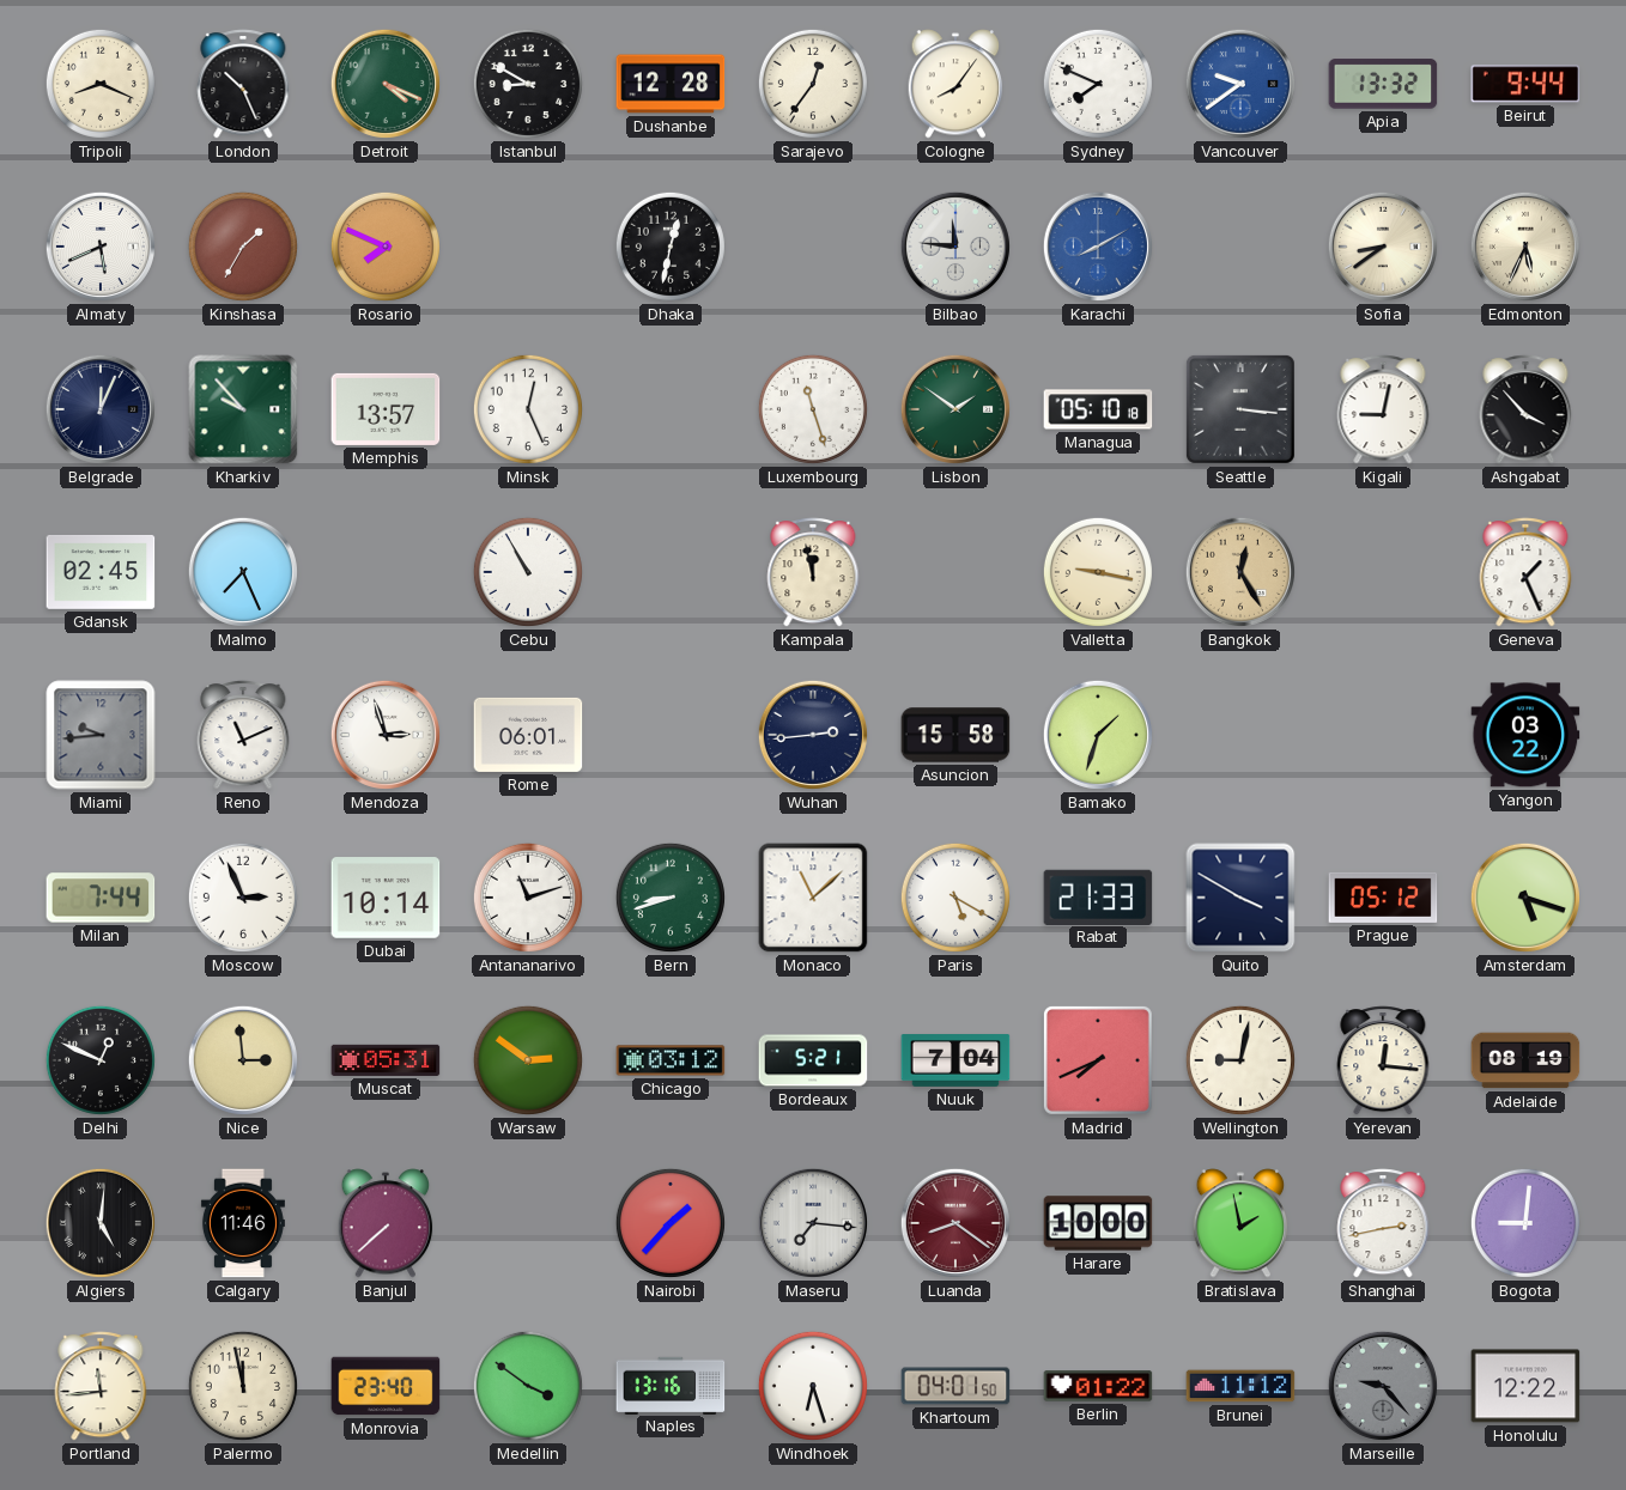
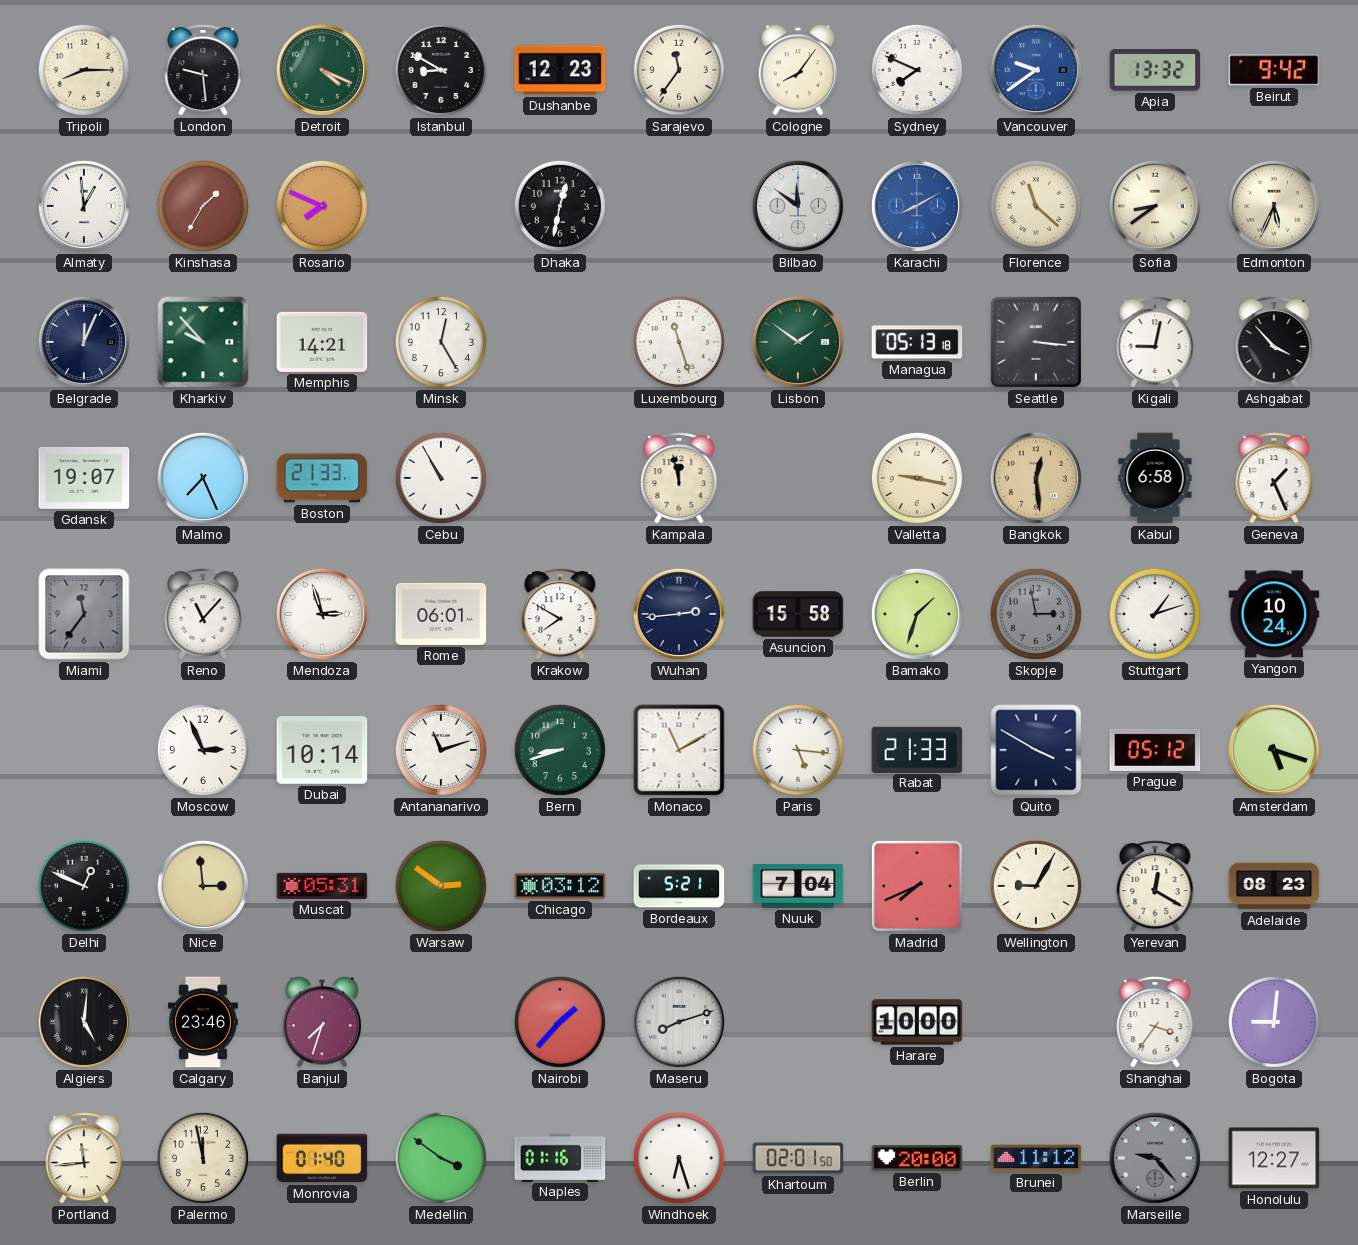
Tripoli: 8:19 -> 8:15 (84, 70)
London: 10:26 -> 9:29 (203, 70)
Dushanbe: 12:28 -> 12:23 (560, 70)
Sarajevo: 12:36 -> 11:36 (679, 70)
Beirut: 9:44 -> 9:42 (1274, 70)
Almaty: 5:41 -> 12:59 (84, 206)
Bilbao: 11:46 -> 11:51 (798, 206)
Florence: none -> 11:22 (1036, 206)
Memphis: 13:57 -> 14:21 (322, 342)
Minsk: 12:26 -> 12:25 (441, 342)
Managua: 05:10 -> 05:13 (917, 342)
Gdansk: 02:45 -> 19:07 (84, 478)
Boston: none -> 21:33 (322, 478)
Bangkok: 12:25 -> 12:29 (1036, 478)
Kabul: none -> 6:58 (1155, 478)
Miami: 9:44 -> 11:36 (84, 614)
Reno: 11:11 -> 11:07 (203, 614)
Krakow: none -> 7:50 (560, 614)
Skopje: none -> 2:58 (1036, 614)
Stuttgart: none -> 1:12 (1155, 614)
Yangon: 03:22 -> 10:24 (1274, 614)
Milan: 7:44 -> none (101, 898)
Monaco: 11:08 -> 11:10 (679, 750)
Paris: 5:20 -> 5:16 (798, 750)
Wellington: 9:02 -> 9:05 (1036, 886)
Yerevan: 12:16 -> 12:20 (1155, 886)
Adelaide: 08:19 -> 08:23 (1274, 886)
Calgary: 11:46 -> 23:46 (203, 1022)
Banjul: 7:38 -> 7:33 (322, 1022)
Maseru: 7:16 -> 8:12 (679, 1022)
Luanda: 8:21 -> none (955, 1223)
Bratislava: 1:58 -> none (1240, 1223)
Shanghai: 2:43 -> 3:36 (1155, 1022)
Monrovia: 23:40 -> 01:40 (322, 1158)
Naples: 13:16 -> 01:16 (560, 1157)
Khartoum: 04:01 -> 02:01 (798, 1158)
Berlin: 01:22 -> 20:00 (917, 1158)
Honolulu: 12:22 -> 12:27 (1274, 1158)
